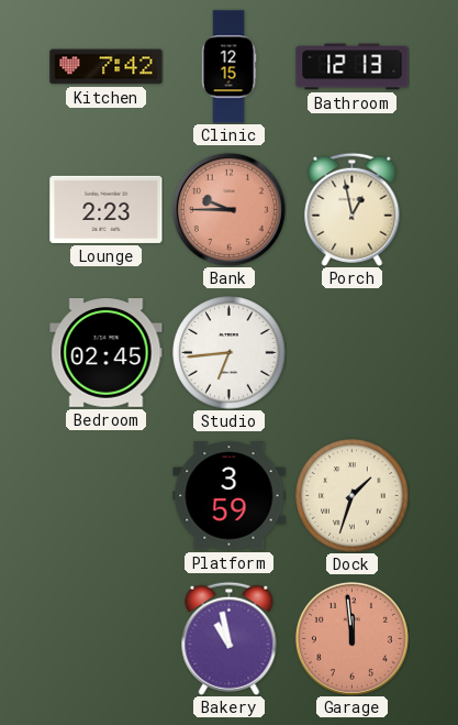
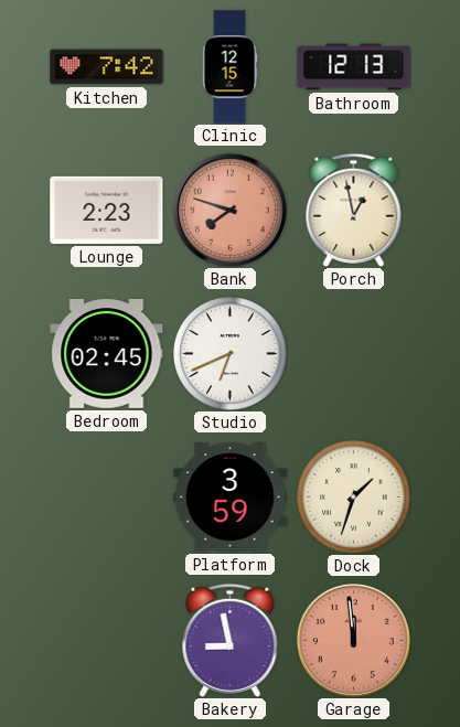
Bank: 9:45 -> 7:48 (229, 210)
Studio: 6:44 -> 6:41 (231, 354)
Bakery: 10:58 -> 8:58 (231, 640)
